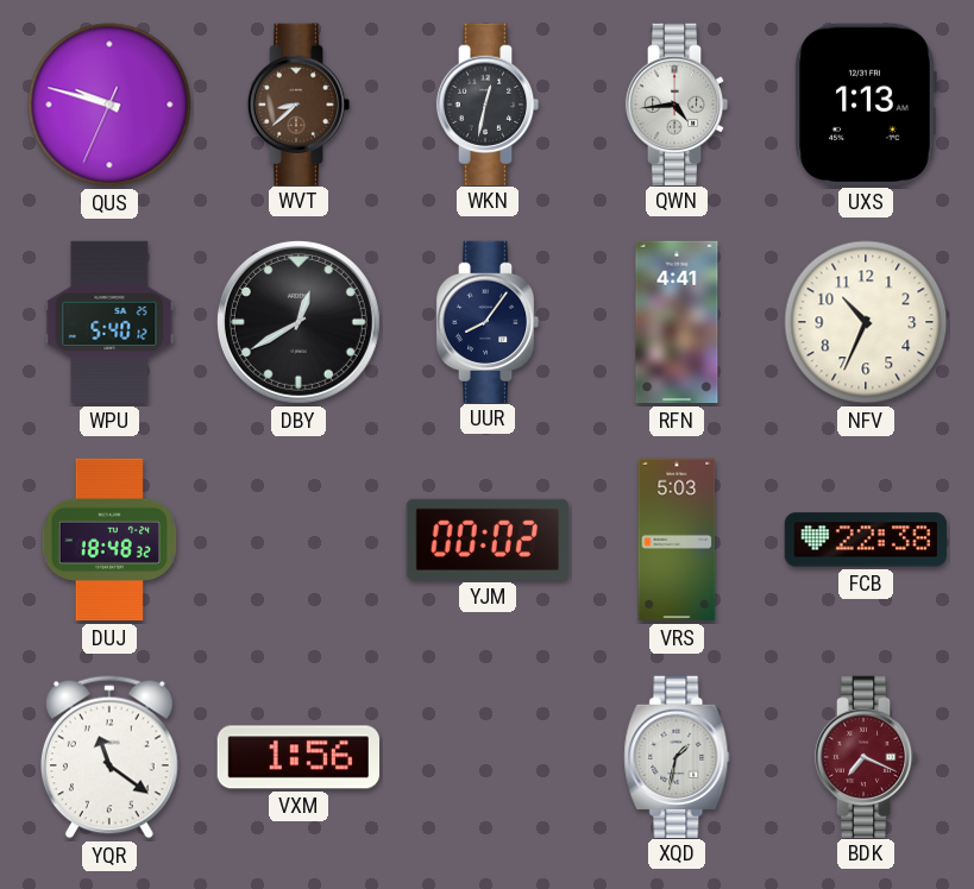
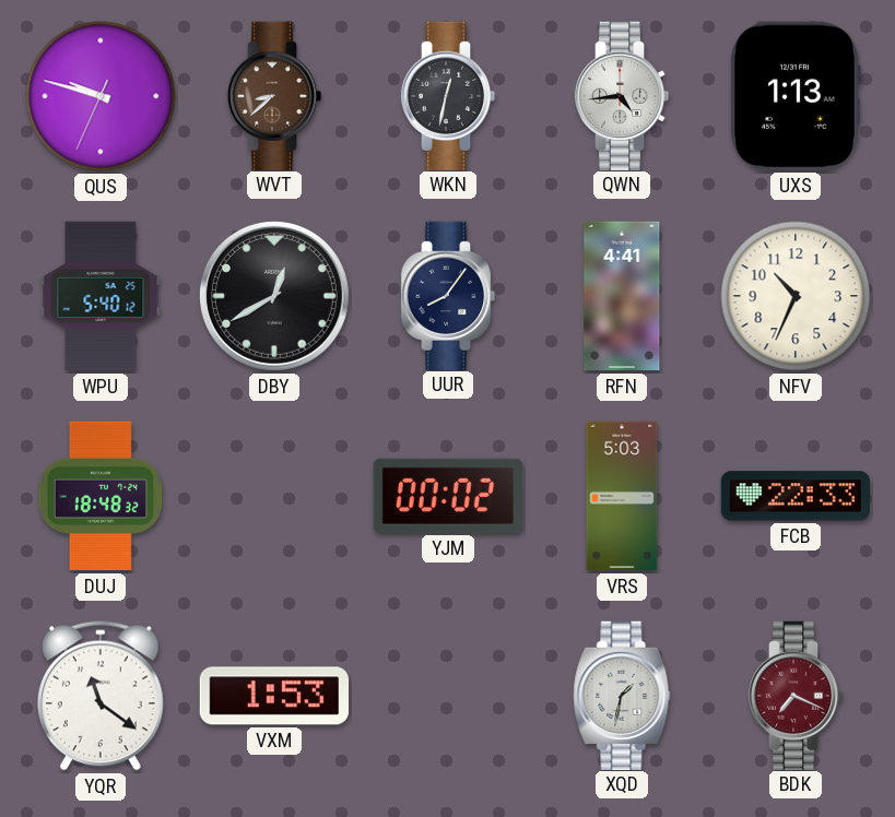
FCB: 22:38 -> 22:33 (794, 496)
VXM: 1:56 -> 1:53 (273, 696)
